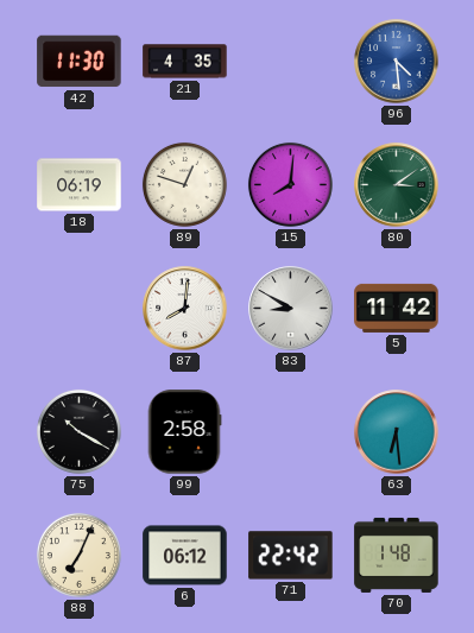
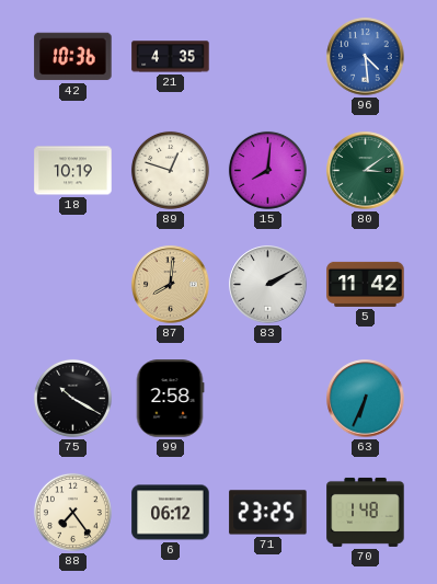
42: 11:30 -> 10:36 (73, 57)
18: 06:19 -> 10:19 (73, 171)
87 dial: white -> champagne (171, 285)
83: 8:50 -> 2:10 (268, 285)
63: 6:29 -> 6:34 (366, 399)
88: 7:04 -> 7:24 (72, 512)
71: 22:42 -> 23:25 (268, 513)
